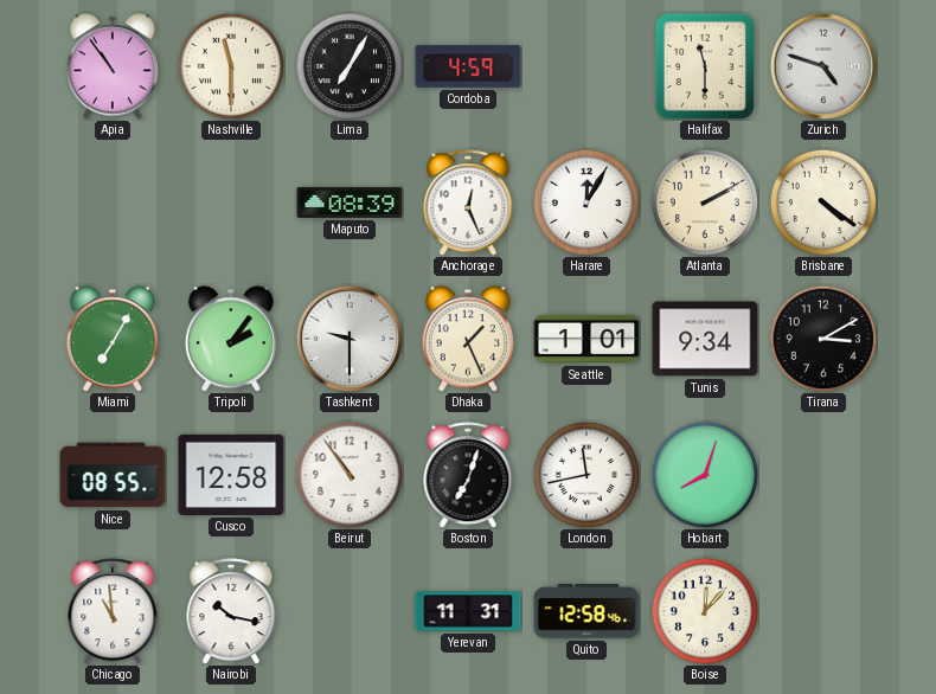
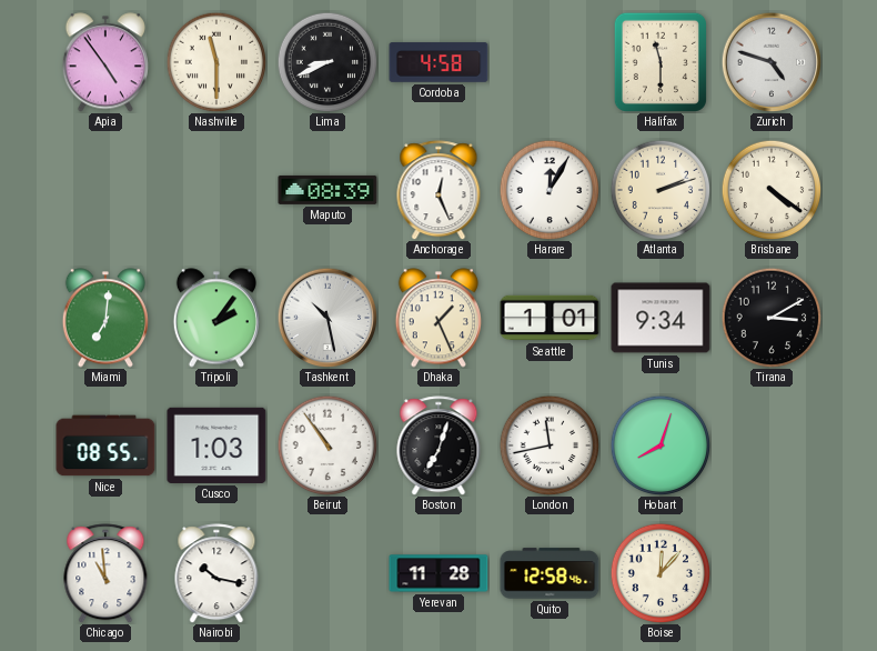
Apia: 10:54 -> 4:54 (105, 62)
Lima: 7:05 -> 8:41 (327, 62)
Cordoba: 4:59 -> 4:58 (438, 62)
Atlanta: 2:10 -> 2:12 (661, 190)
Miami: 7:05 -> 7:01 (105, 318)
Tashkent: 9:30 -> 10:28 (327, 318)
Cusco: 12:58 -> 1:03 (216, 445)
Yerevan: 11:31 -> 11:28 (438, 573)
